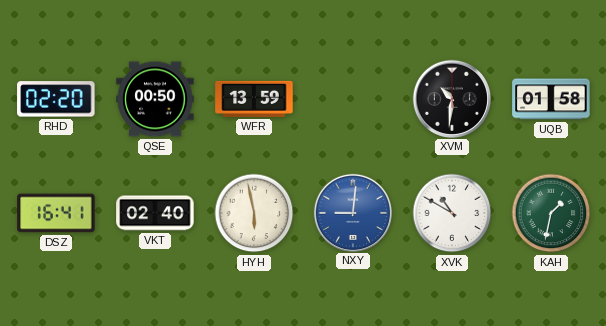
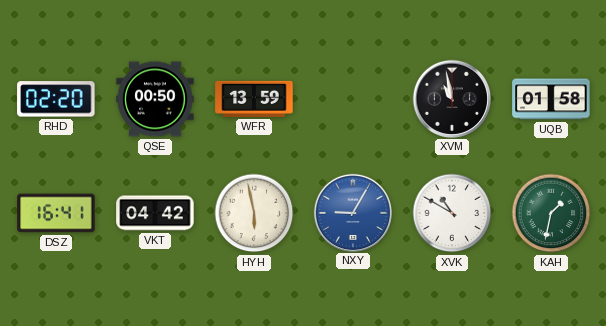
XVM: 10:31 -> 10:58 (451, 98)
VKT: 02:40 -> 04:42 (155, 213)
NXY: 9:01 -> 9:05 (352, 212)
